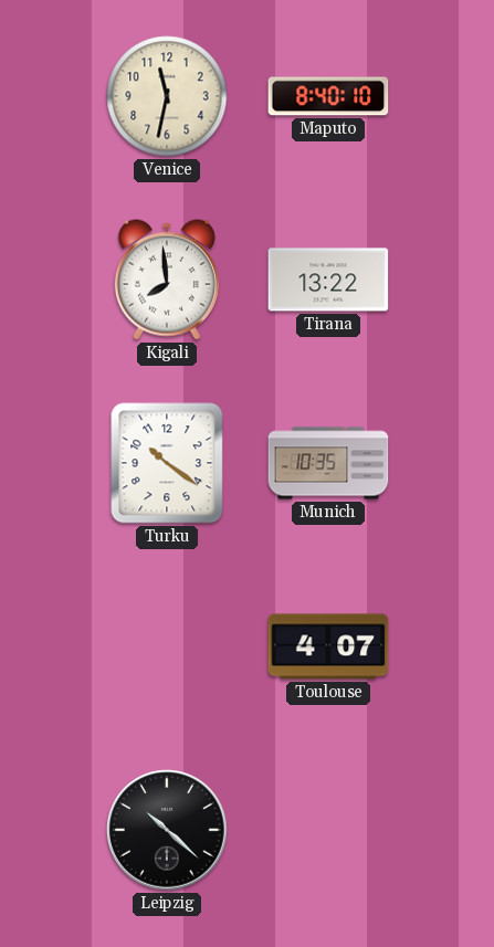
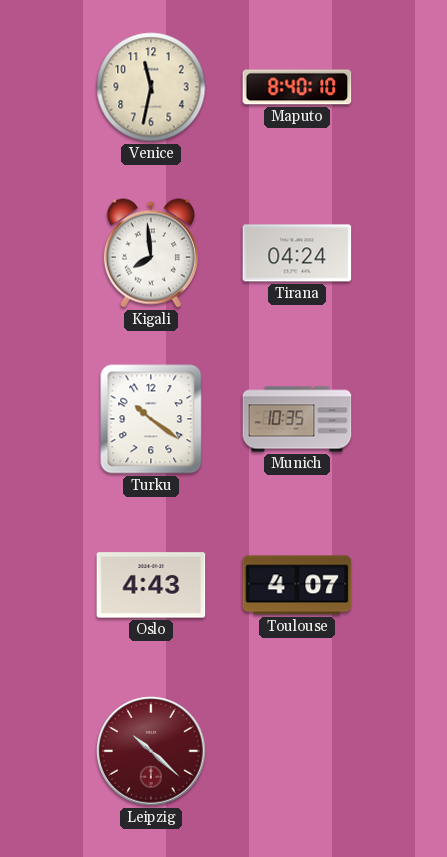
Tirana: 13:22 -> 04:24 (297, 253)
Oslo: none -> 4:43 (151, 585)
Leipzig dial: black -> burgundy (151, 751)
